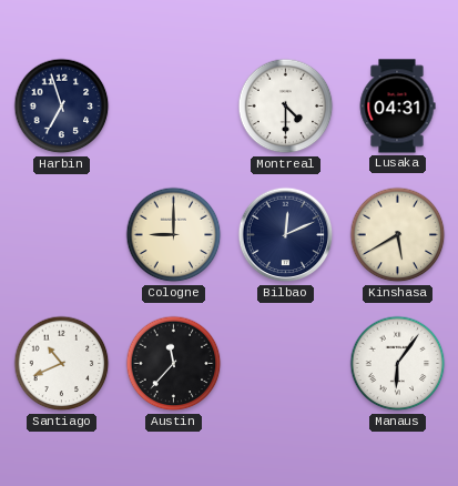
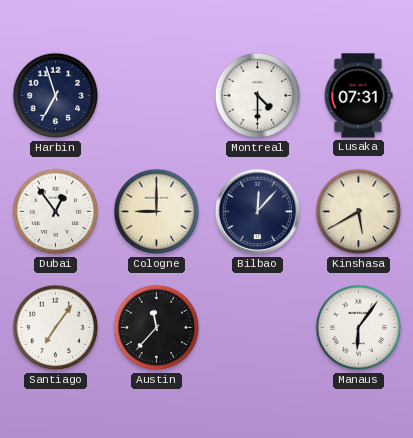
Lusaka: 04:31 -> 07:31 (358, 96)
Dubai: none -> 12:54 (56, 212)
Bilbao: 12:11 -> 12:07 (258, 212)
Santiago: 10:41 -> 7:06 (56, 328)
